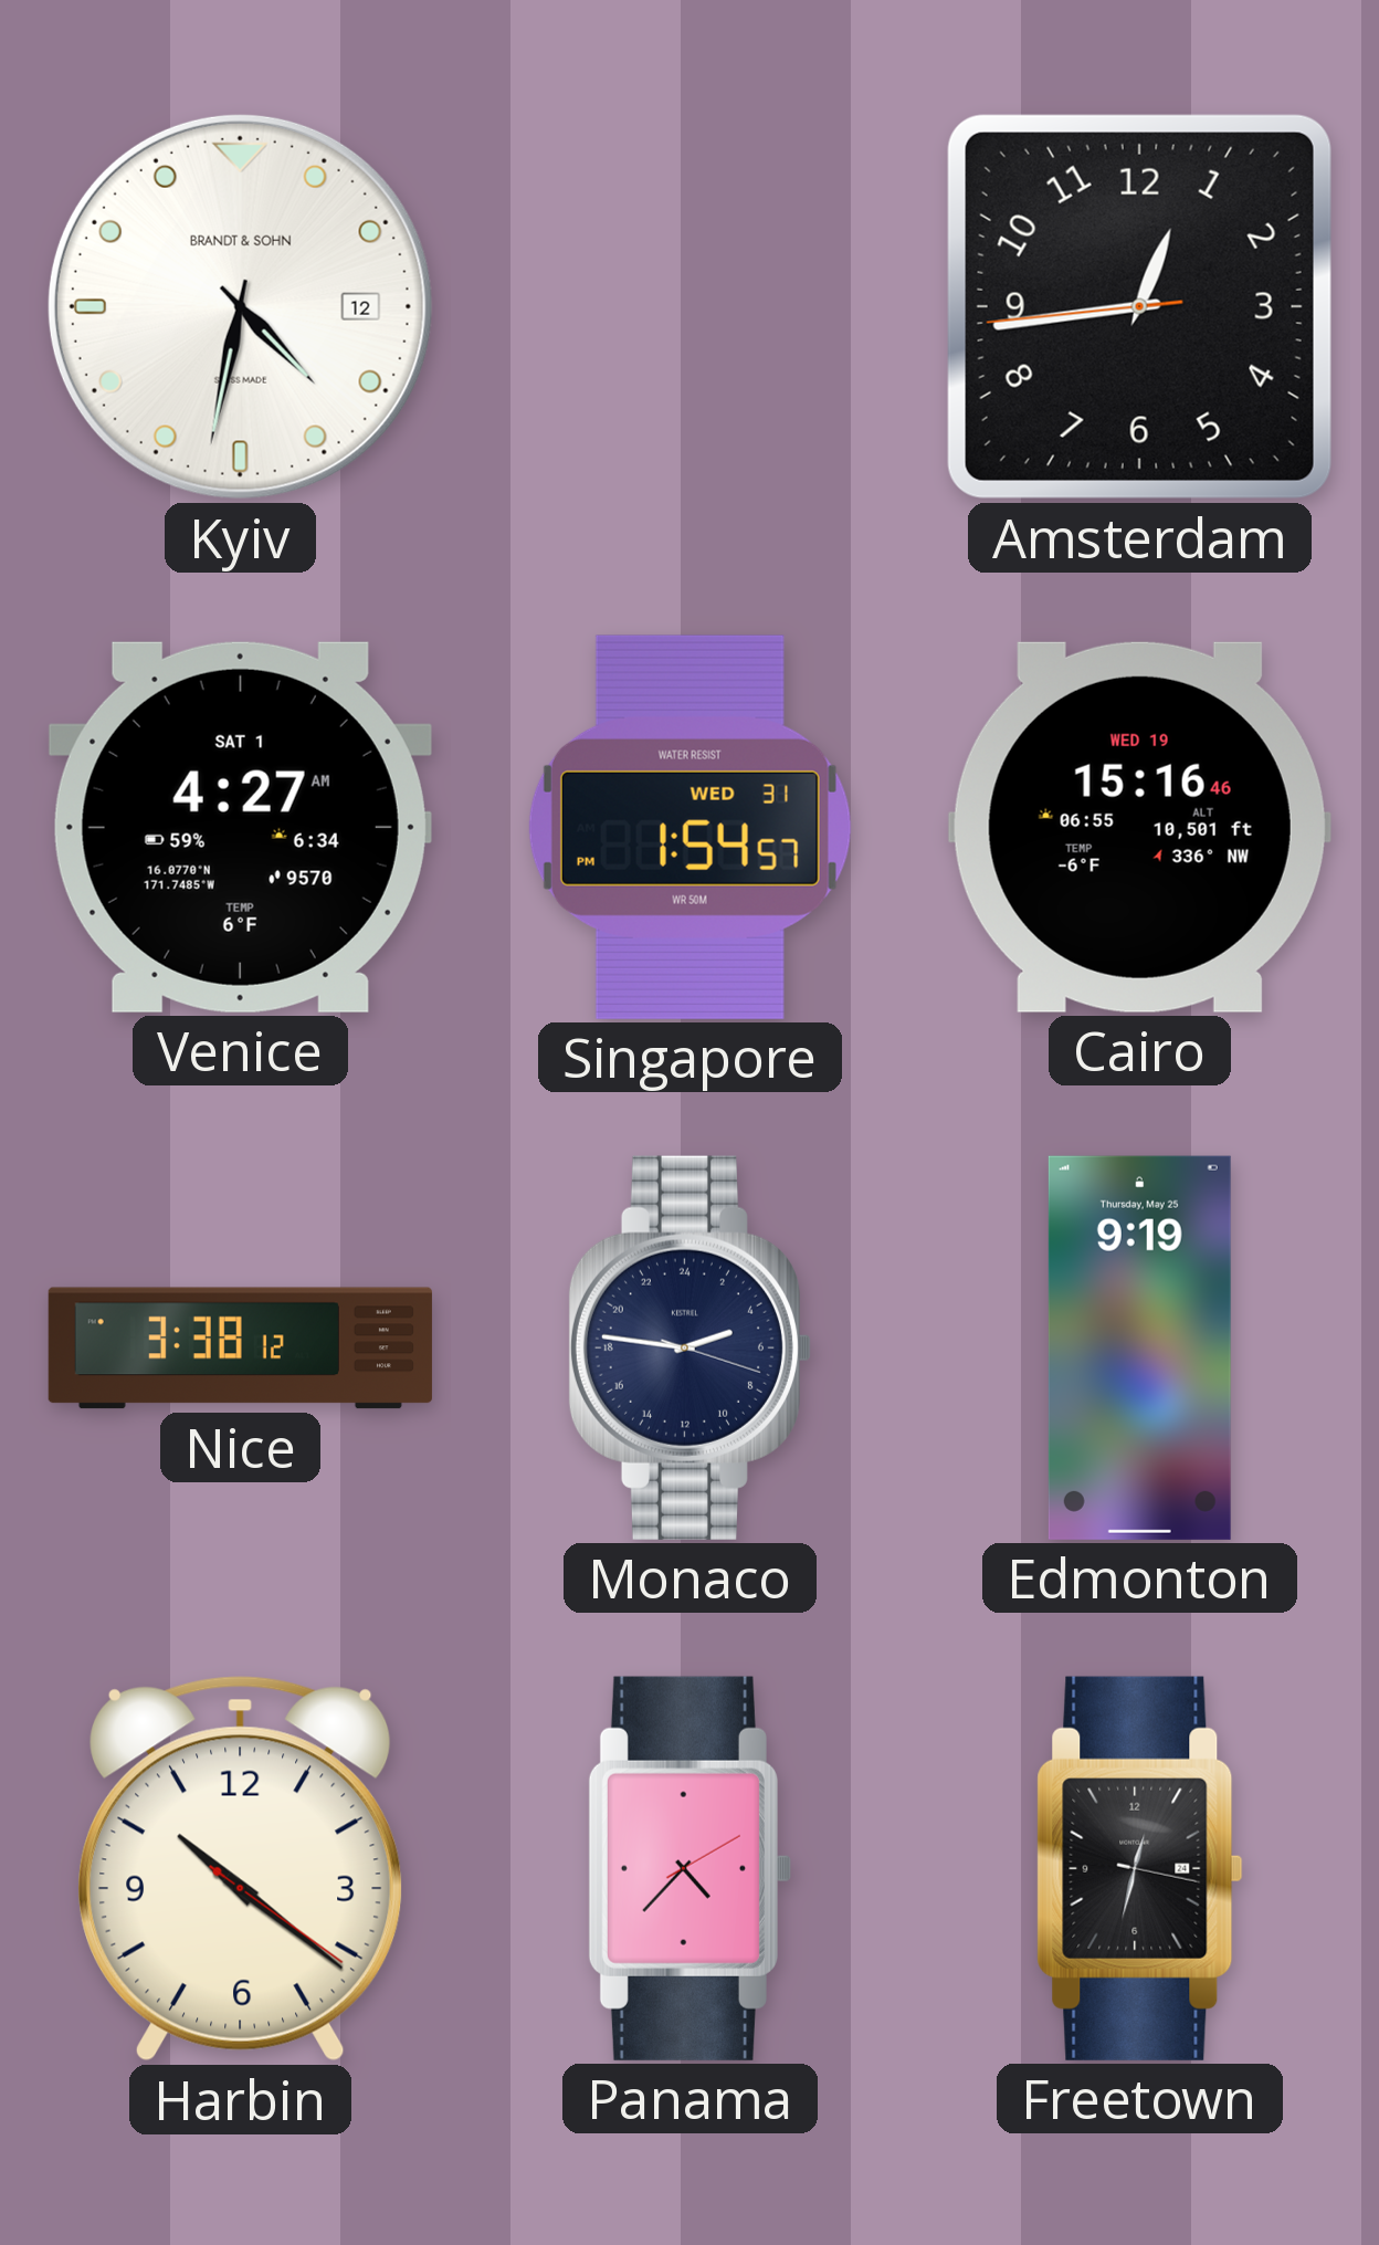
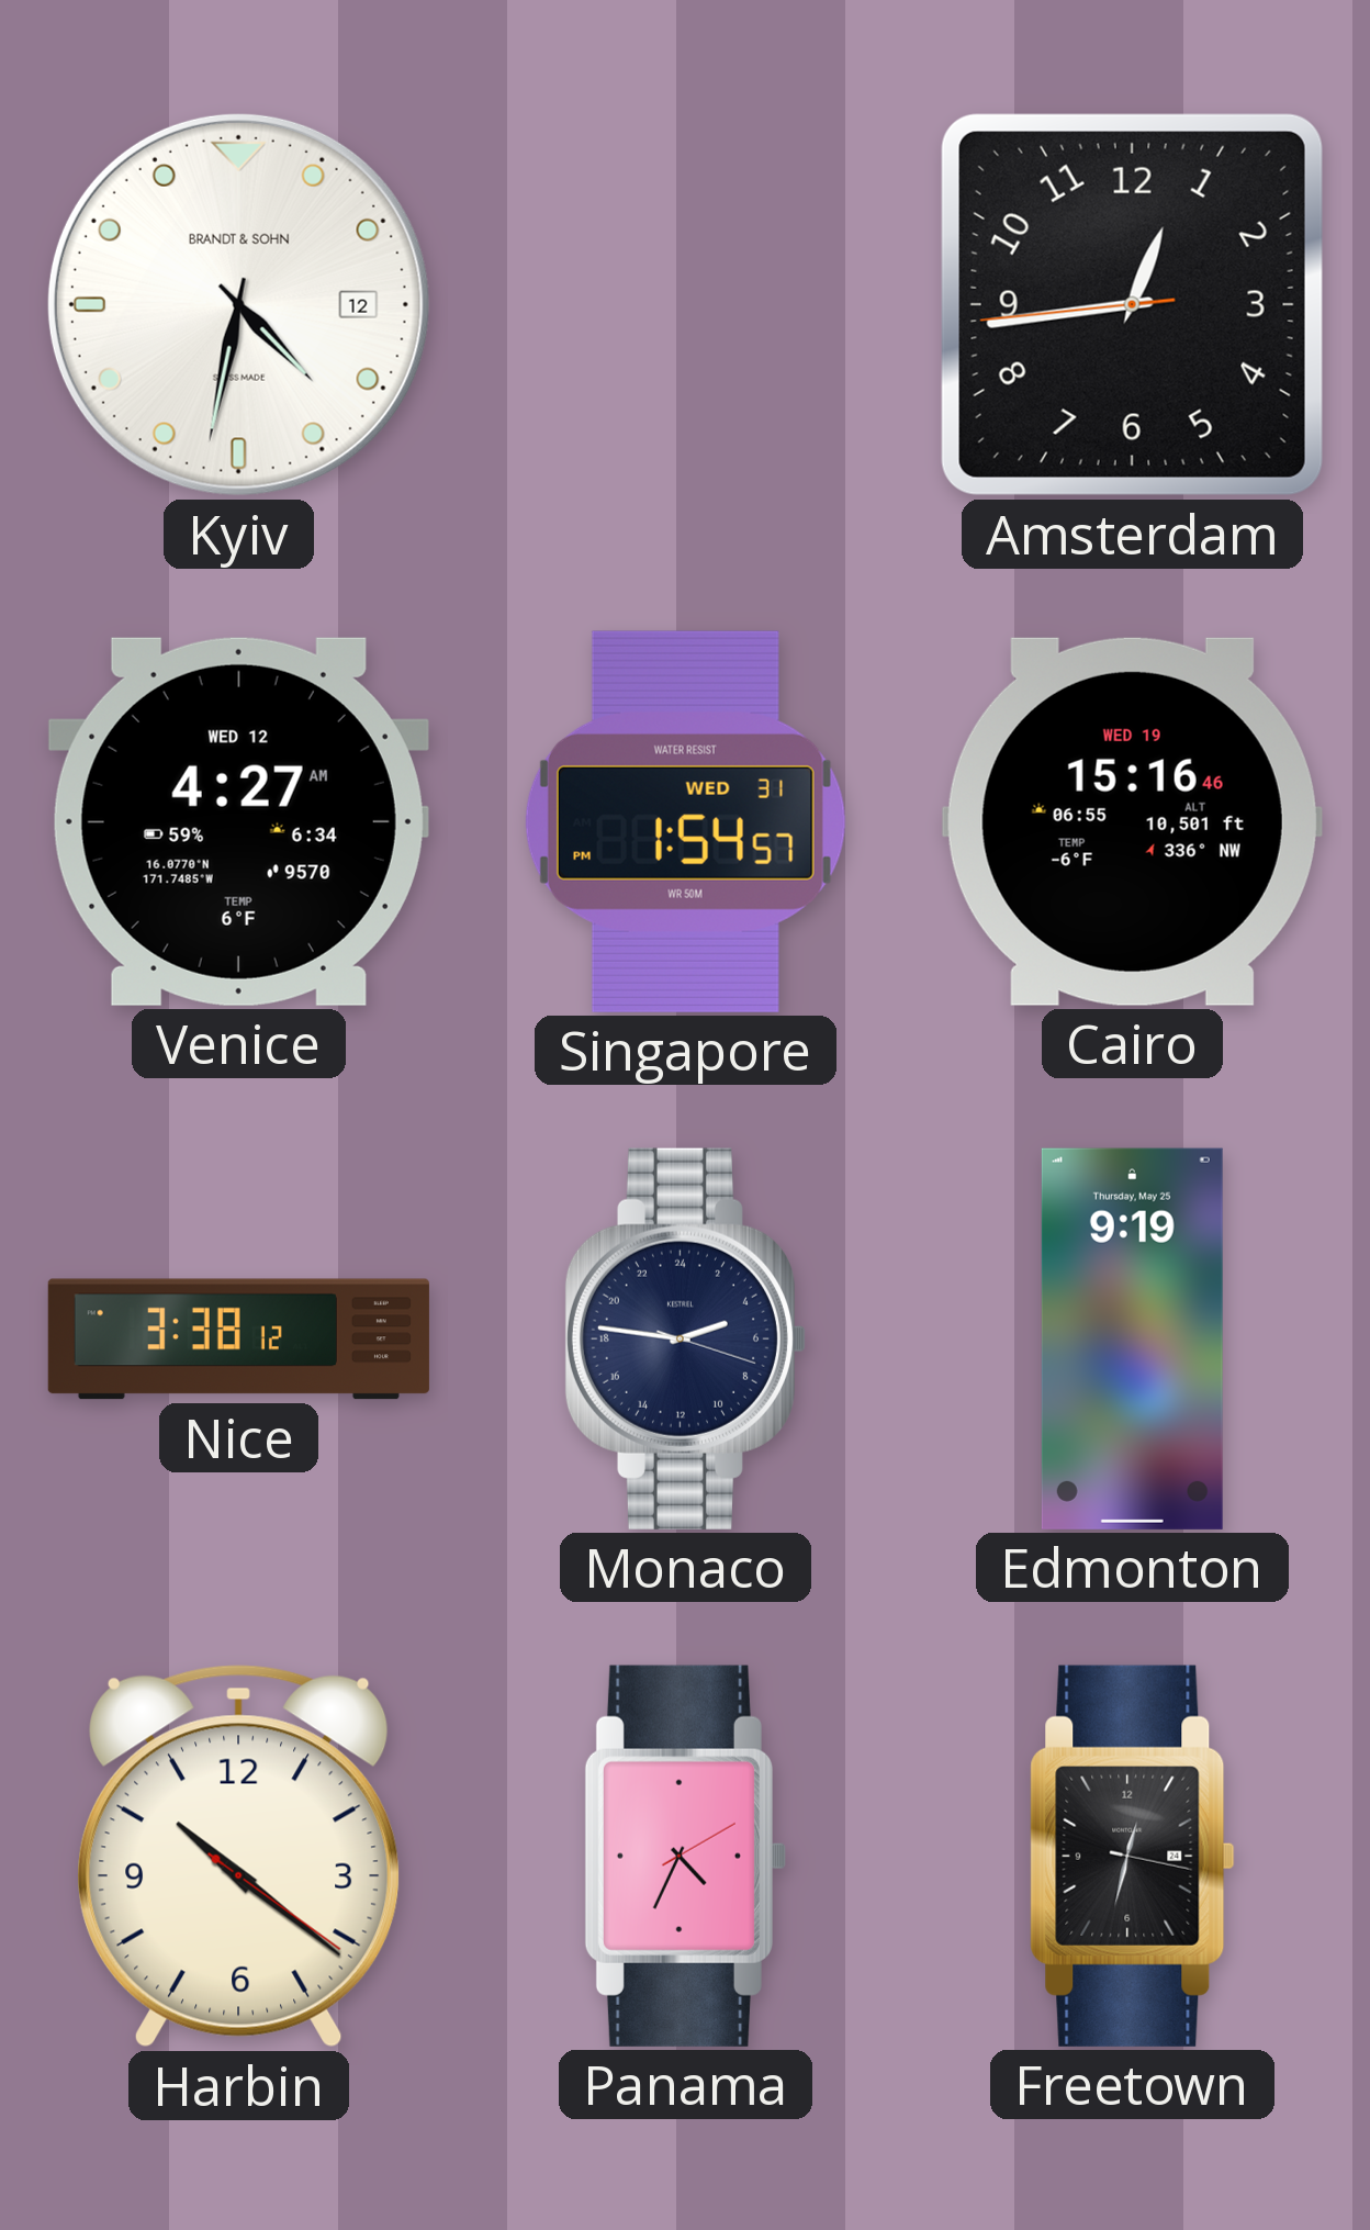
Venice date: SAT 1 -> WED 12 (238, 821)
Panama: 4:37 -> 4:34 (685, 1856)
